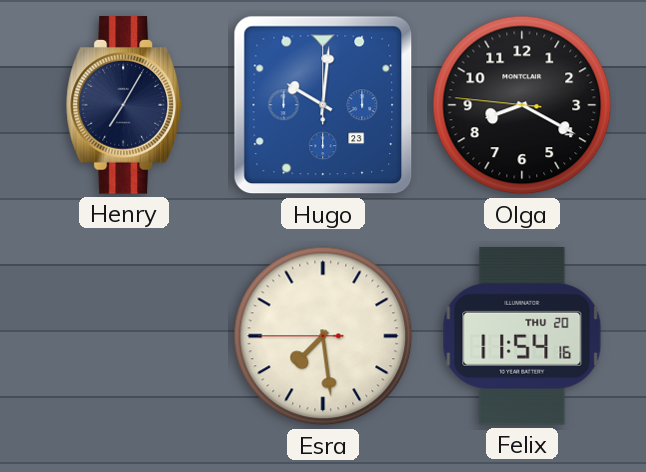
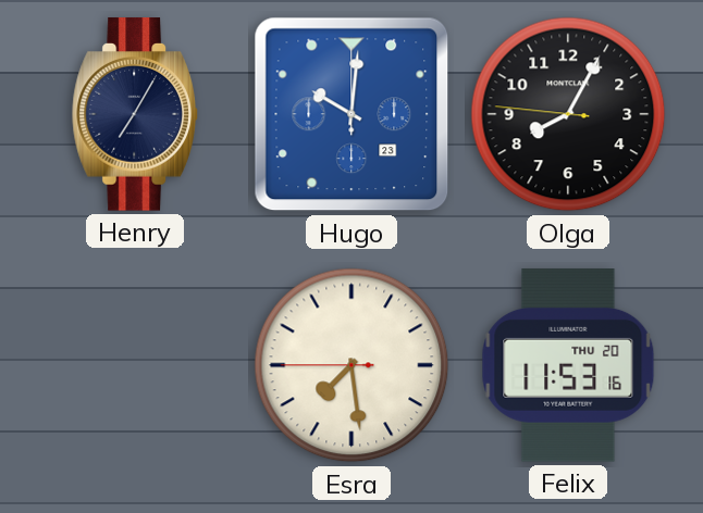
Olga: 8:19 -> 8:04 (568, 114)
Felix: 11:54 -> 11:53 (568, 365)
